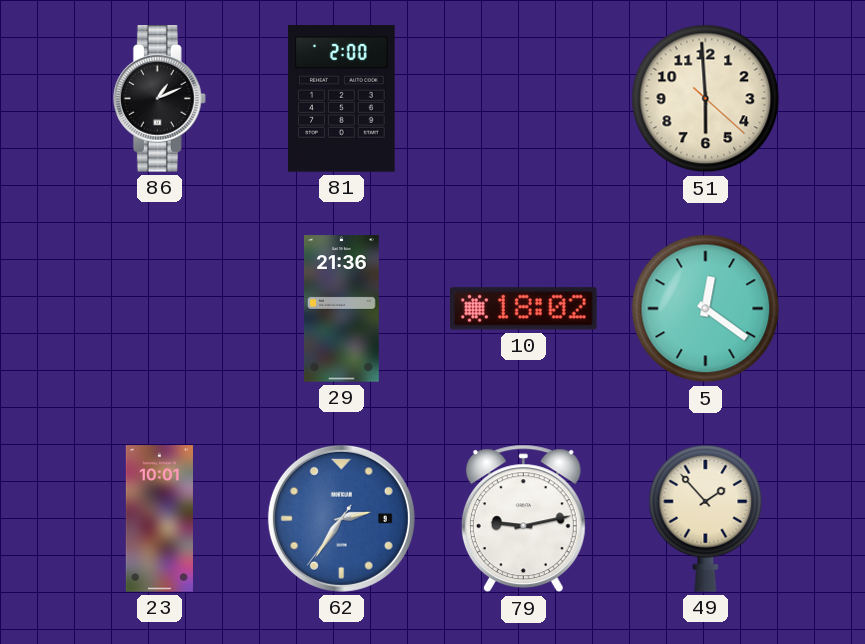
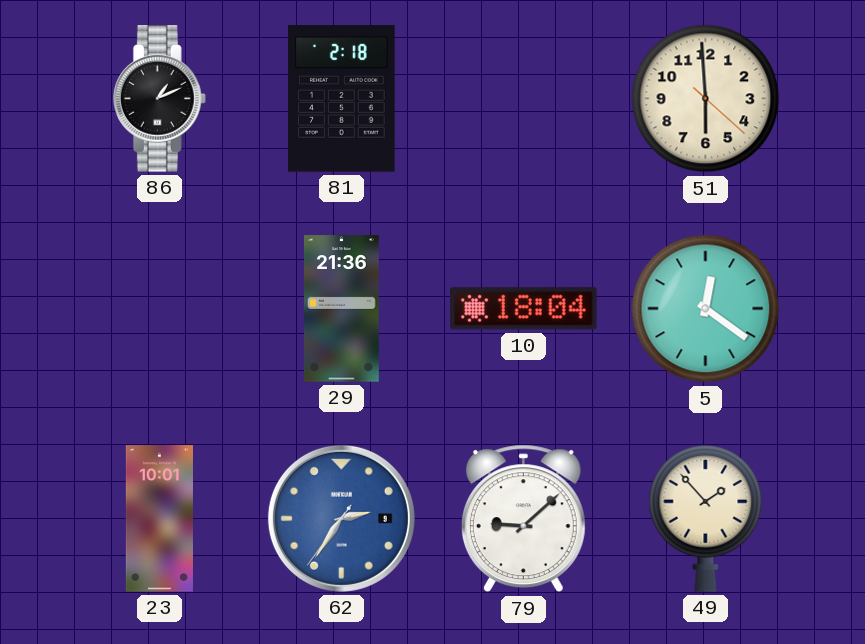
81: 2:00 -> 2:18 (342, 99)
10: 18:02 -> 18:04 (524, 309)
79: 9:13 -> 9:08 (523, 519)
